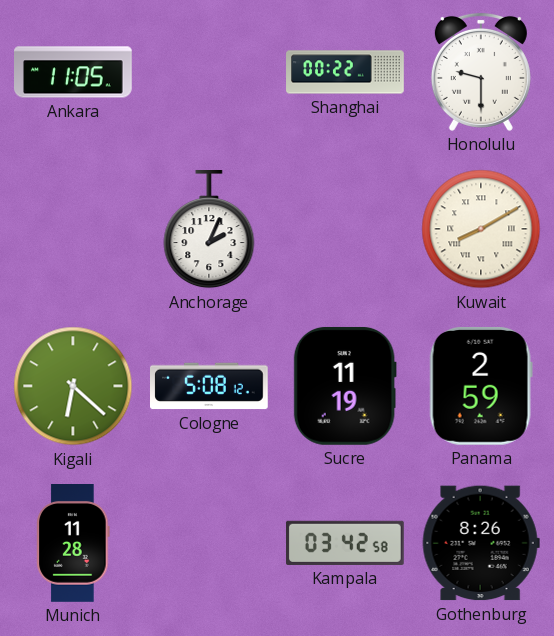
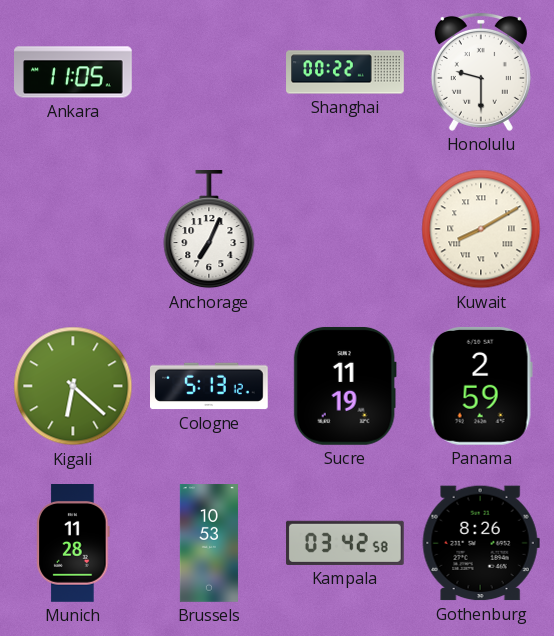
Anchorage: 2:04 -> 7:04 (209, 230)
Cologne: 5:08 -> 5:13 (210, 386)
Brussels: none -> 10:53 (209, 543)
